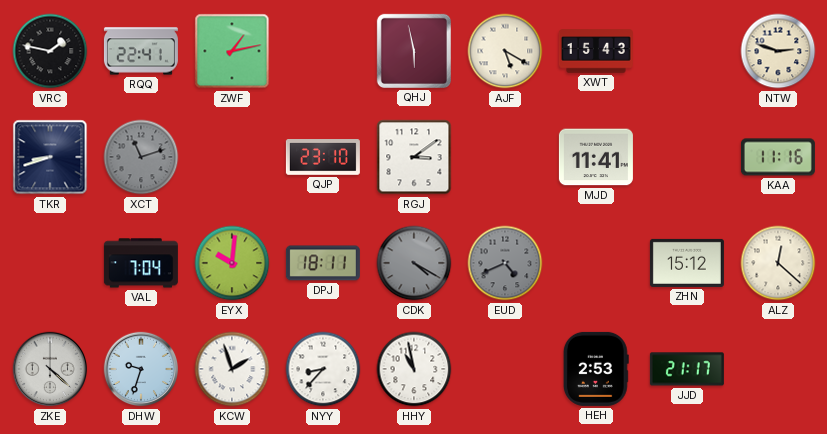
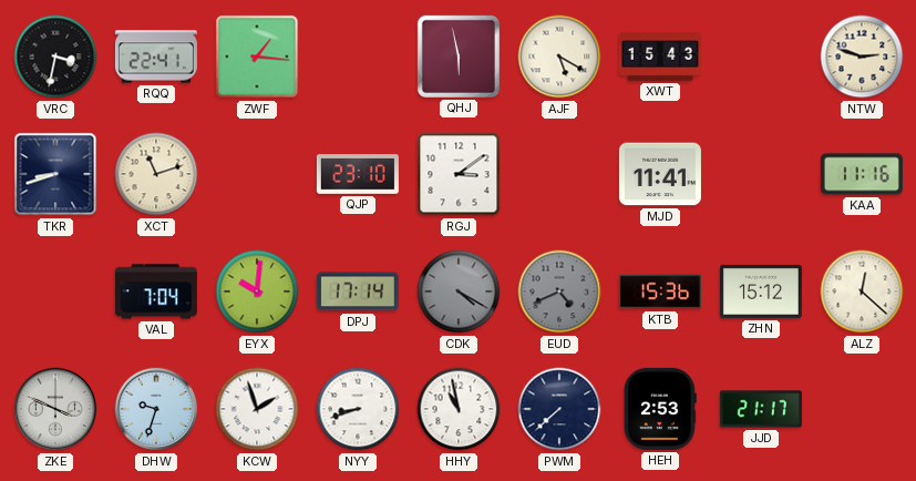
VRC: 1:47 -> 3:32 (55, 57)
ZWF: 1:13 -> 1:16 (257, 57)
XCT dial: grey -> cream (156, 174)
DPJ: 18:11 -> 17:14 (358, 291)
KTB: none -> 15:36 (660, 291)
ZKE: 4:22 -> 3:49 (55, 409)
NYY: 8:37 -> 8:42 (358, 409)
PWM: none -> 7:38 (559, 409)
